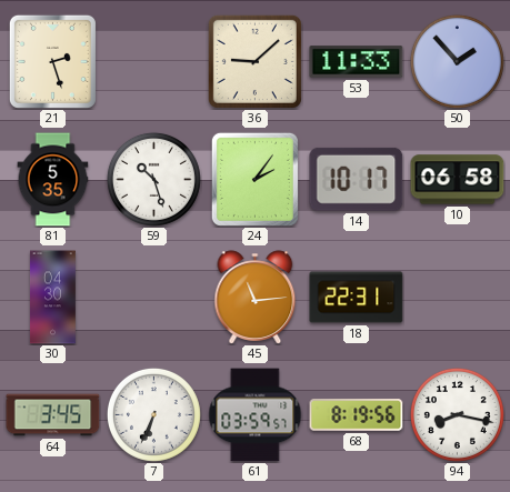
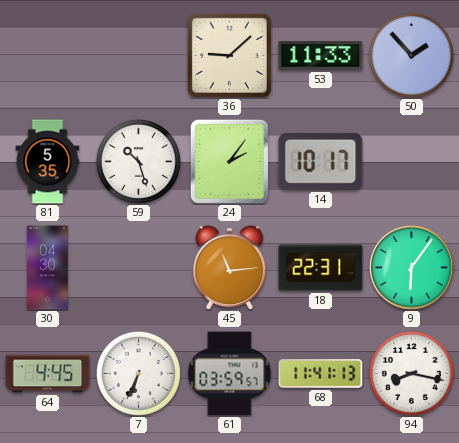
21: 2:27 -> none (52, 61)
10: 06:58 -> none (458, 180)
9: none -> 6:06 (412, 268)
64: 3:45 -> 4:45 (48, 374)
68: 8:19 -> 11:41 (321, 374)
